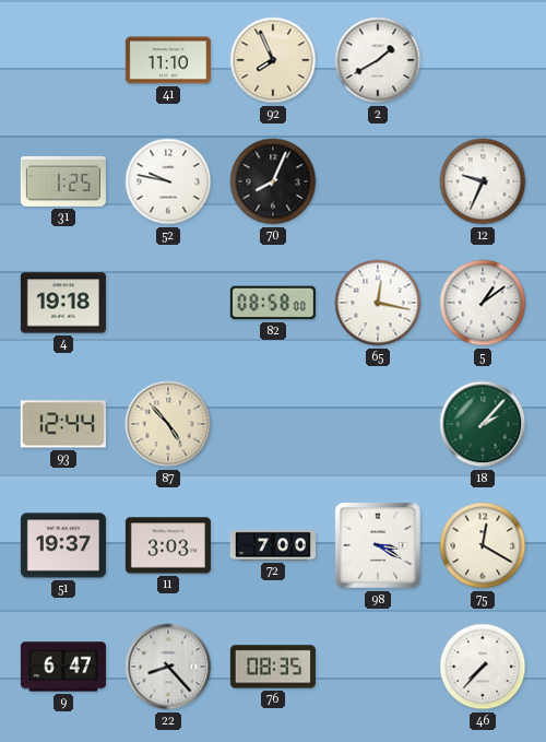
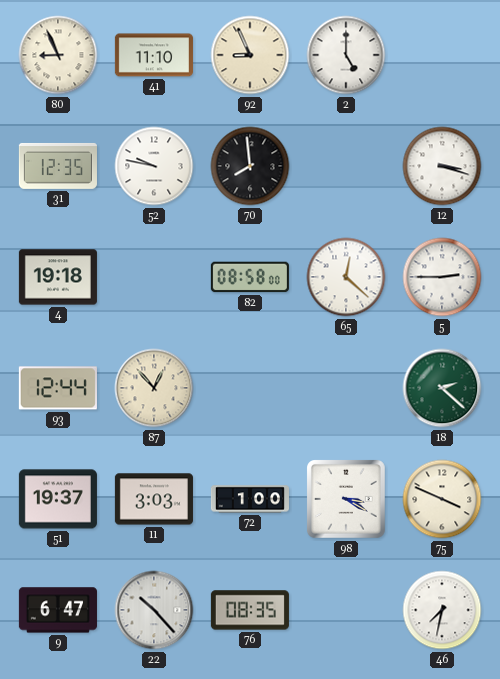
80: none -> 8:56 (58, 55)
92: 7:56 -> 8:56 (250, 55)
2: 1:40 -> 5:00 (346, 55)
31: 1:25 -> 12:35 (58, 166)
70: 8:04 -> 7:59 (250, 166)
12: 9:34 -> 3:18 (442, 166)
65: 12:17 -> 12:22 (346, 277)
5: 1:09 -> 2:45 (442, 277)
87: 4:53 -> 12:53 (154, 388)
18: 2:07 -> 2:22 (442, 388)
72: 7:00 -> 1:00 (250, 499)
75: 12:20 -> 3:49 (442, 499)
22: 8:23 -> 10:23 (154, 610)
46: 7:37 -> 7:32 (442, 610)
